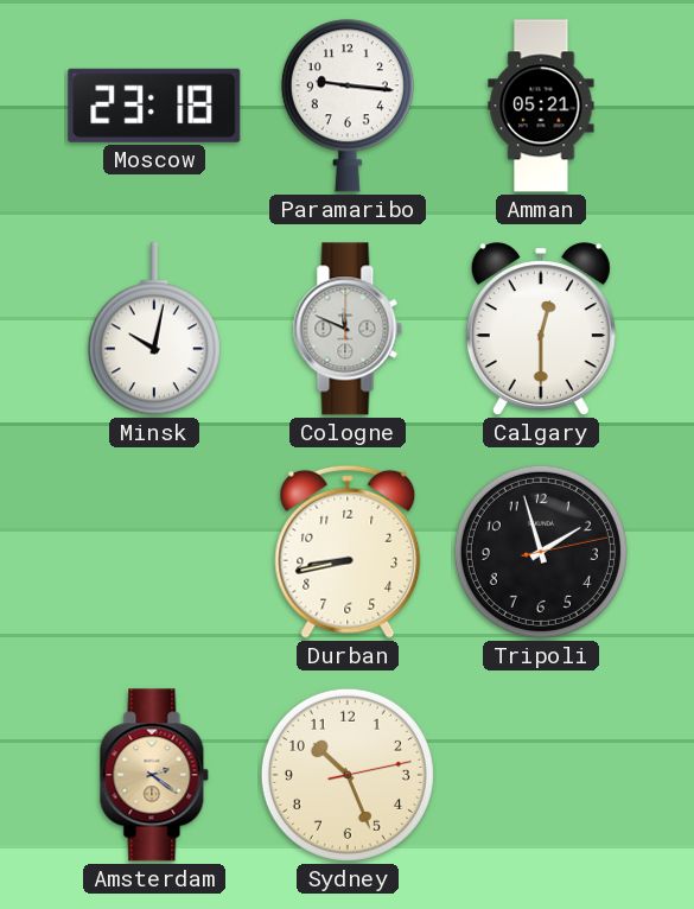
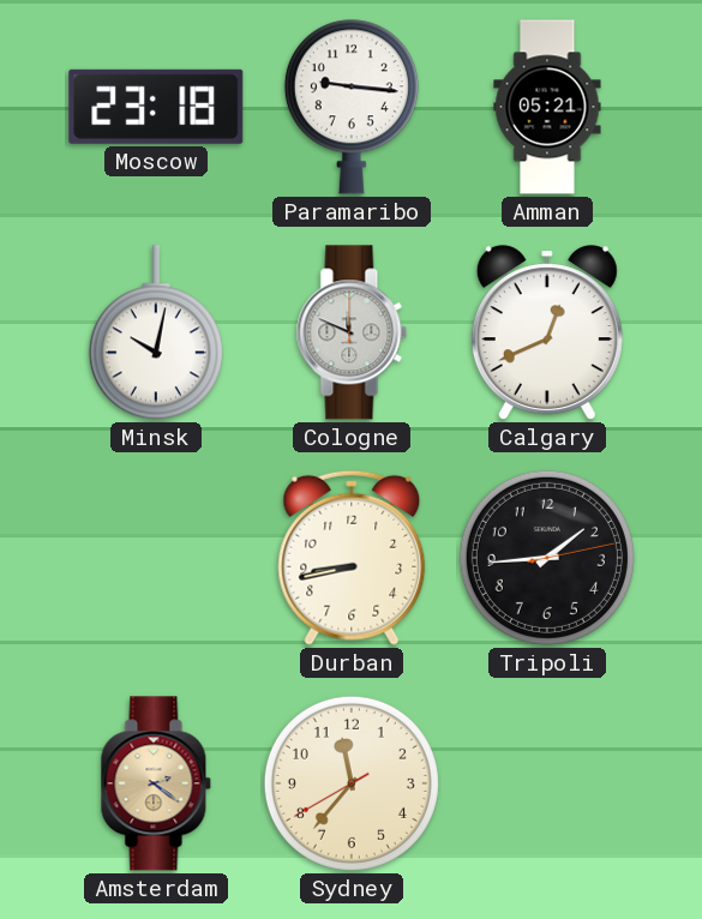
Calgary: 12:30 -> 12:41 (547, 334)
Tripoli: 1:57 -> 1:44 (547, 558)
Sydney: 10:26 -> 11:36 (352, 783)
